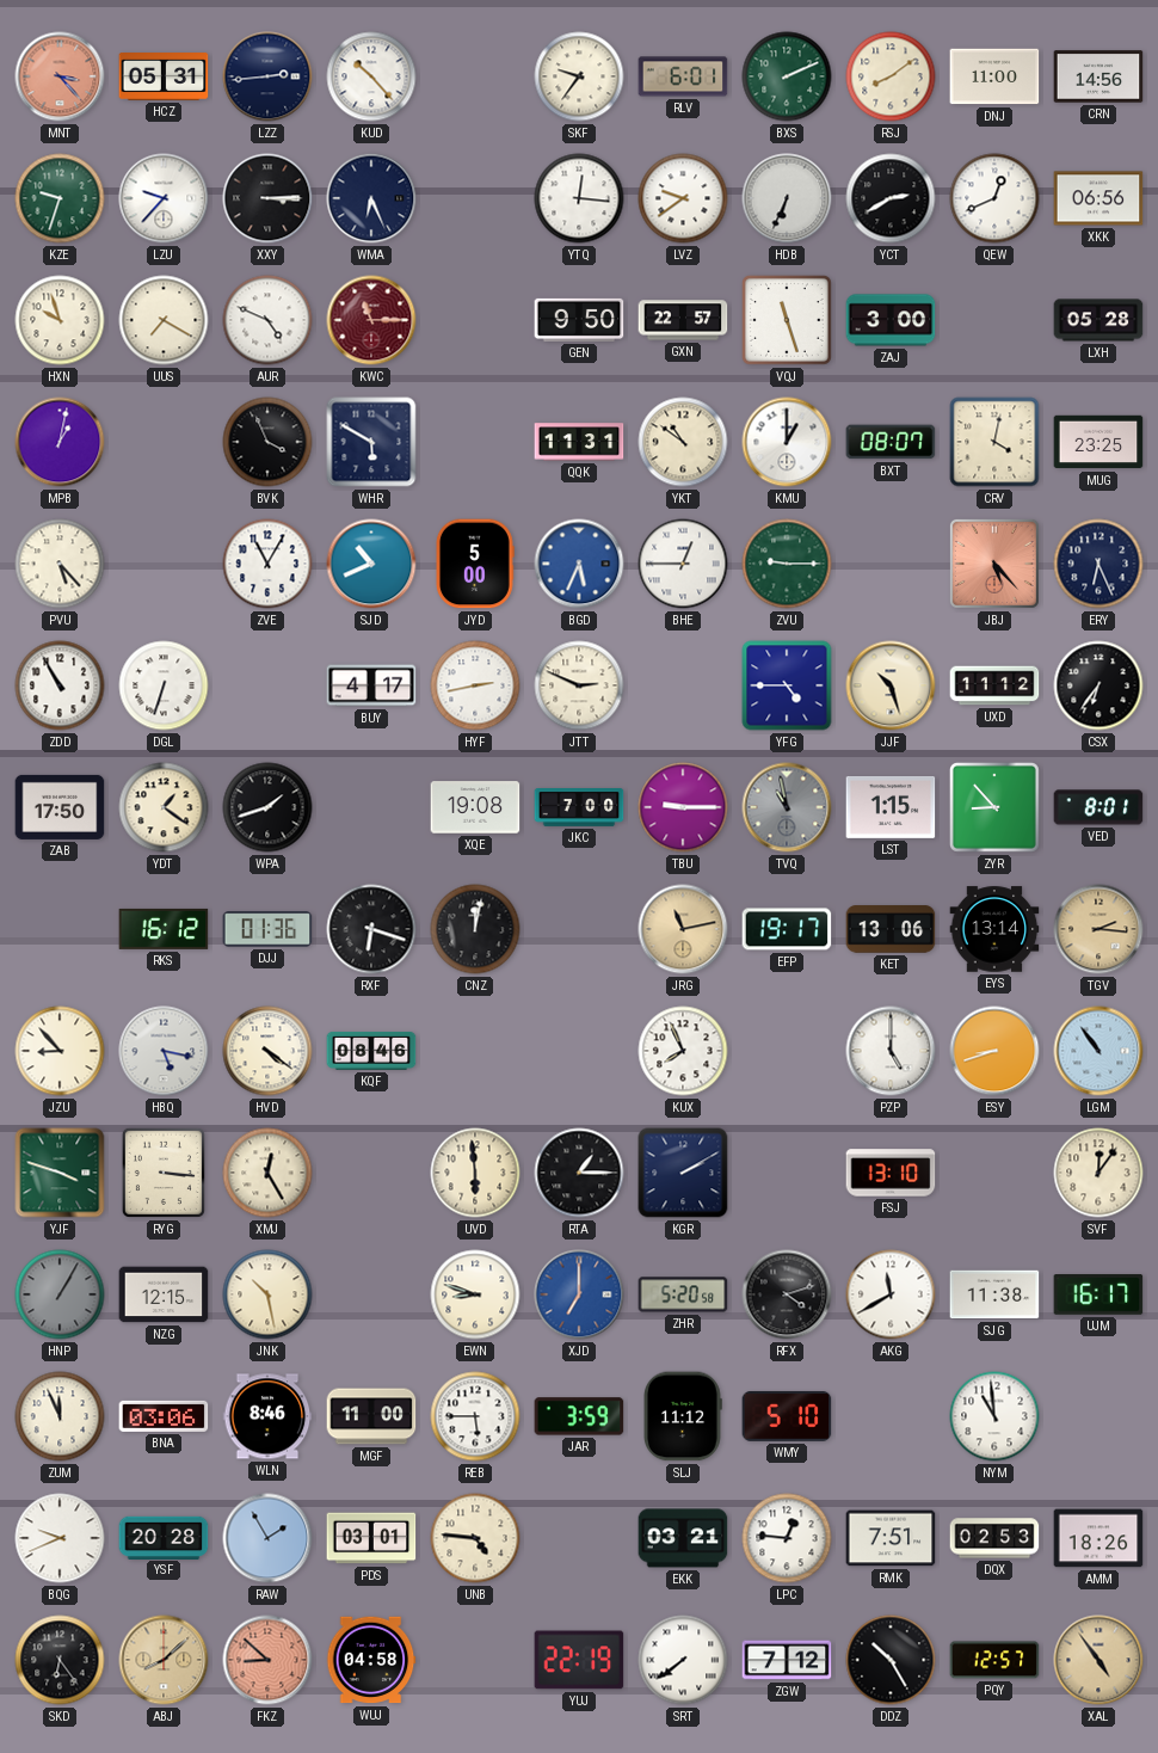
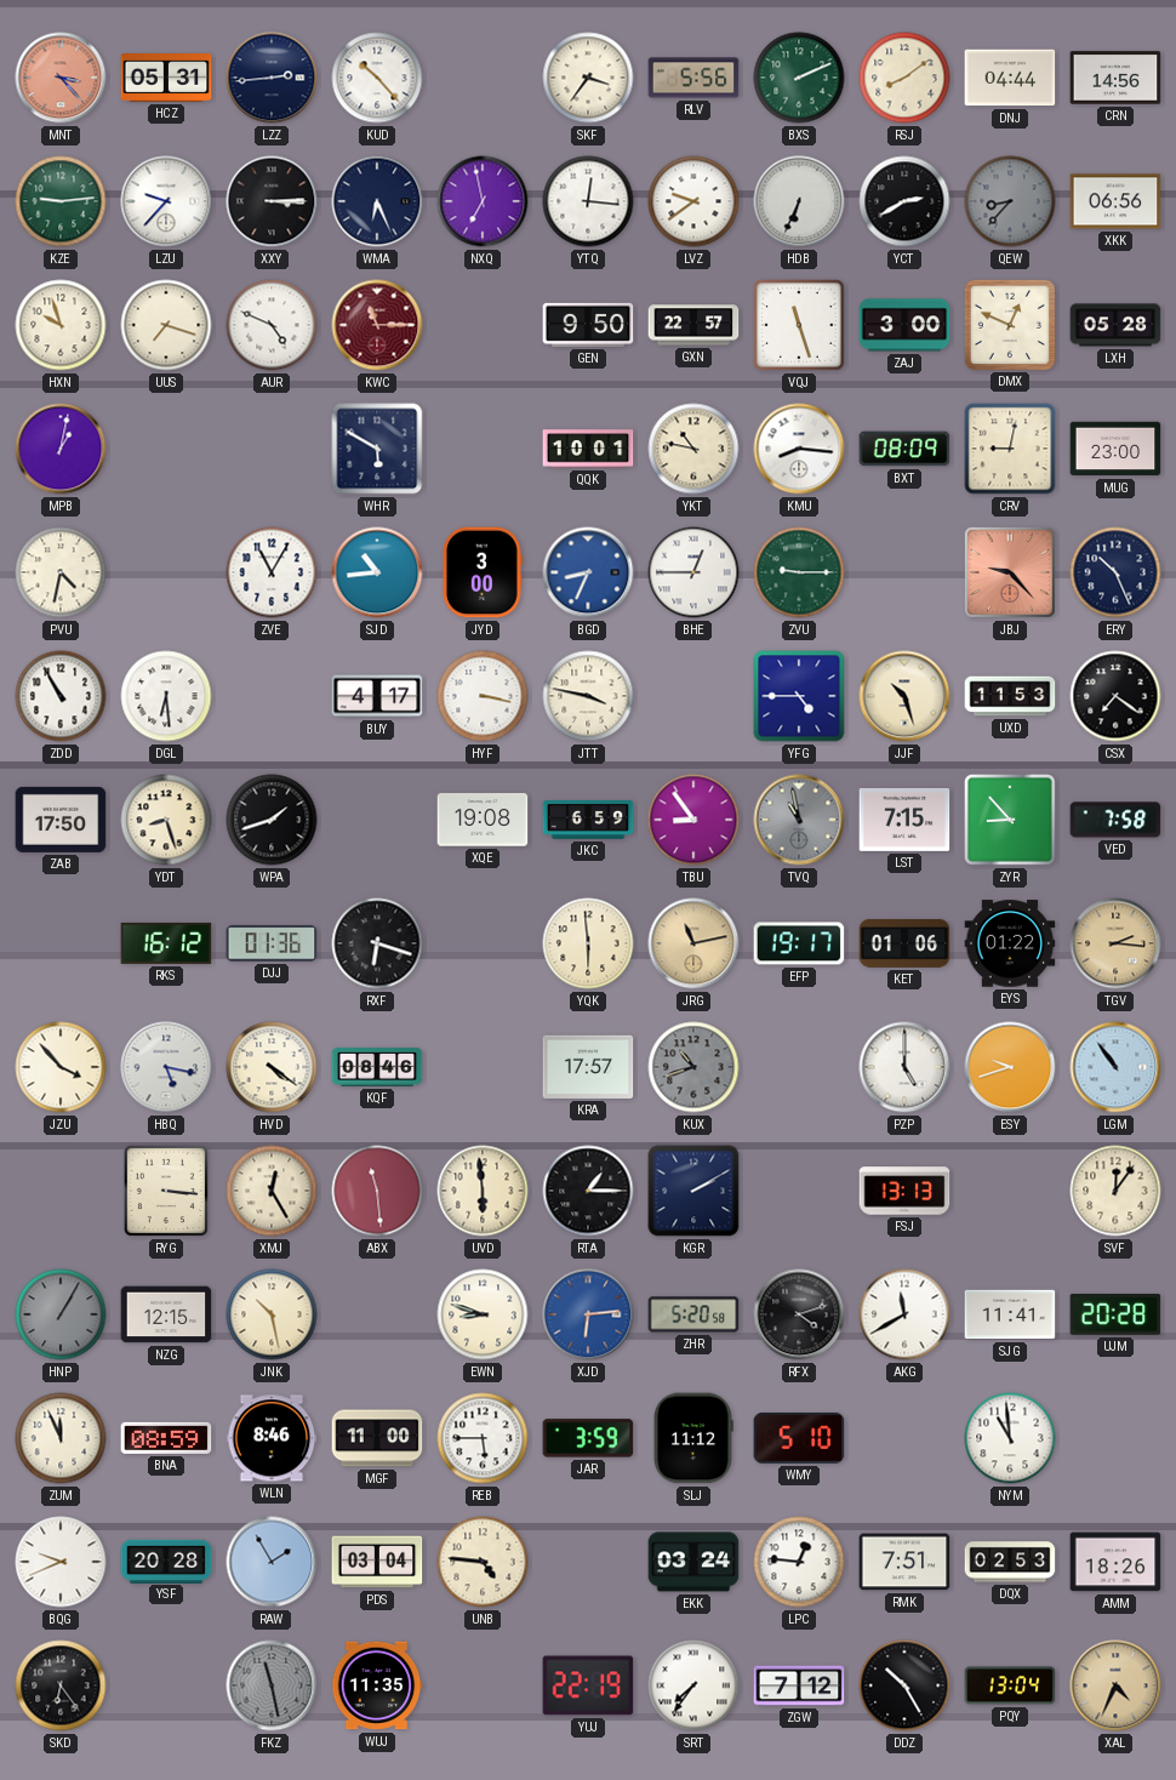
SKF: 9:36 -> 3:36 (588, 78)
RLV: 6:01 -> 5:56 (693, 78)
DNJ: 11:00 -> 04:44 (1010, 78)
KZE: 9:33 -> 9:14 (61, 201)
NXQ: none -> 6:58 (483, 201)
QEW: 12:41 -> 8:37 (1010, 201)
QEW dial: white -> grey (1010, 201)
UUS: 7:20 -> 7:18 (166, 325)
DMX: none -> 12:49 (1009, 324)
BVK: 3:56 -> none (267, 442)
QQK: 11:31 -> 10:01 (588, 449)
YKT: 10:51 -> 10:47 (693, 449)
KMU: 1:00 -> 8:16 (799, 449)
BXT: 08:07 -> 08:09 (904, 449)
CRV: 4:02 -> 9:02 (1010, 449)
MUG: 23:25 -> 23:00 (1115, 449)
PVU: 5:23 -> 4:32 (61, 572)
SJD: 10:41 -> 10:44 (377, 572)
JYD: 5:00 -> 3:00 (483, 572)
BGD: 5:34 -> 8:34 (588, 572)
JBJ: 5:23 -> 9:23 (1010, 572)
ERY: 6:26 -> 10:26 (1115, 572)
DGL: 6:33 -> 6:29 (166, 696)
HYF: 2:43 -> 3:17 (483, 696)
JTT: 2:49 -> 3:47 (588, 696)
UXD: 11:12 -> 11:53 (1010, 696)
CSX: 6:36 -> 7:21 (1115, 696)
YDT: 1:21 -> 8:27 (166, 820)
JKC: 7:00 -> 6:59 (588, 821)
TBU: 9:15 -> 8:54 (693, 820)
LST: 1:15 -> 7:15 (904, 820)
VED: 8:01 -> 7:58 (1115, 820)
CNZ: 12:02 -> none (475, 929)
YQK: none -> 5:59 (588, 943)
KET: 13:06 -> 01:06 (904, 943)
EYS: 13:14 -> 01:22 (1010, 943)
JZU: 8:53 -> 3:53 (61, 1067)
KRA: none -> 17:57 (588, 1067)
KUX: 7:56 -> 10:42 (693, 1067)
KUX dial: white -> grey (693, 1067)
ESY: 8:42 -> 9:42 (1010, 1067)
YJF: 3:48 -> none (60, 1173)
ABX: none -> 11:29 (377, 1191)
FSJ: 13:10 -> 13:13 (904, 1191)
XJD: 7:00 -> 6:14 (588, 1314)
SJG: 11:38 -> 11:41 (1010, 1314)
UJM: 16:17 -> 20:28 (1115, 1316)
BNA: 03:06 -> 08:59 (166, 1438)
PDS: 03:01 -> 03:04 (377, 1562)
EKK: 03:21 -> 03:24 (693, 1562)
ABJ: 8:08 -> none (164, 1660)
FKZ: 8:52 -> 11:28 (272, 1685)
FKZ dial: salmon -> grey (272, 1685)
WUJ: 04:58 -> 11:35 (377, 1685)
SRT: 7:39 -> 7:36 (693, 1685)
PQY: 12:57 -> 13:04 (1010, 1685)
XAL: 4:54 -> 4:34 (1115, 1685)
